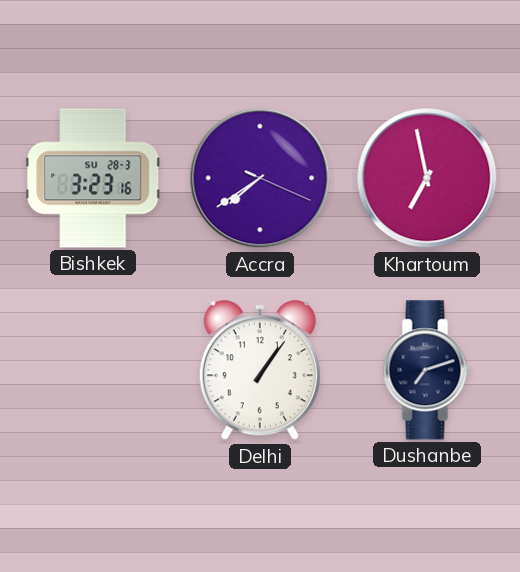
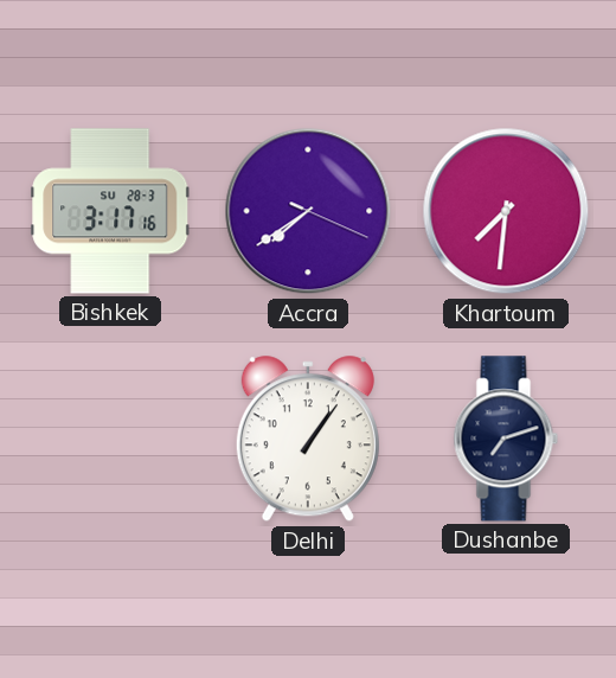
Bishkek: 3:23 -> 3:17 (110, 211)
Khartoum: 6:58 -> 7:31 (506, 211)
